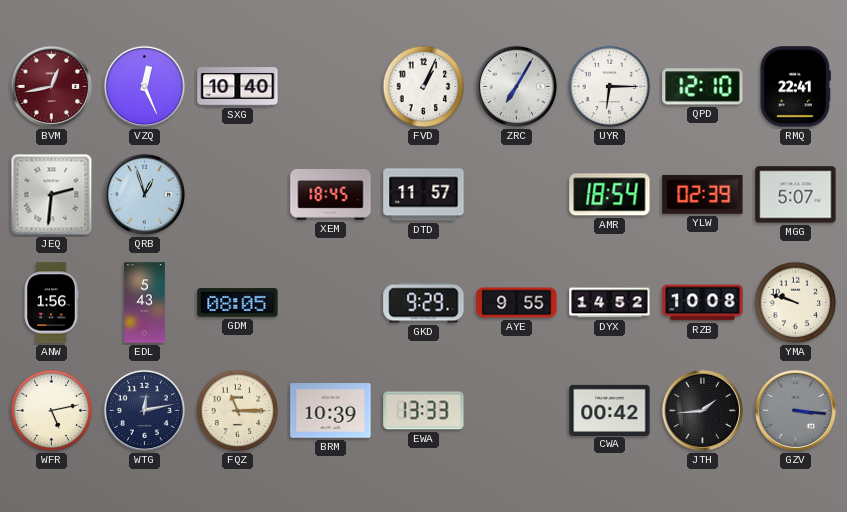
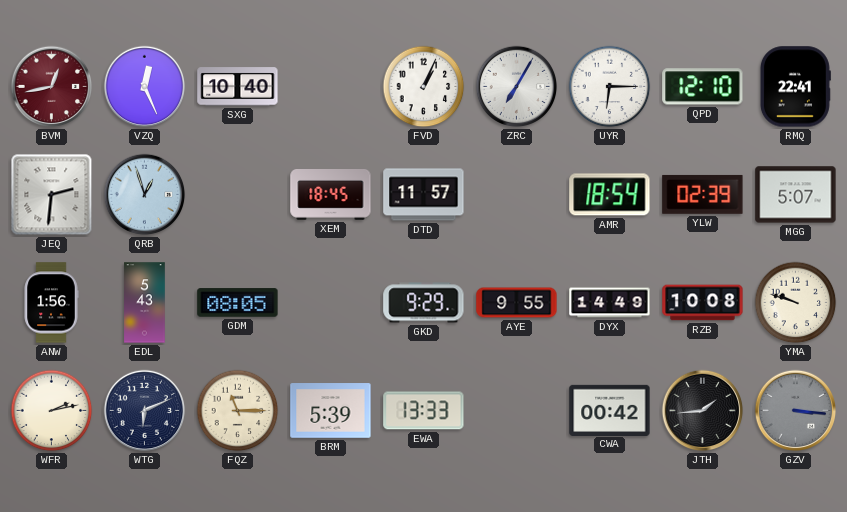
DYX: 14:52 -> 14:49 (610, 303)
WFR: 5:13 -> 2:13 (52, 411)
WTG: 12:13 -> 6:11 (145, 411)
BRM: 10:39 -> 5:39 (331, 411)
